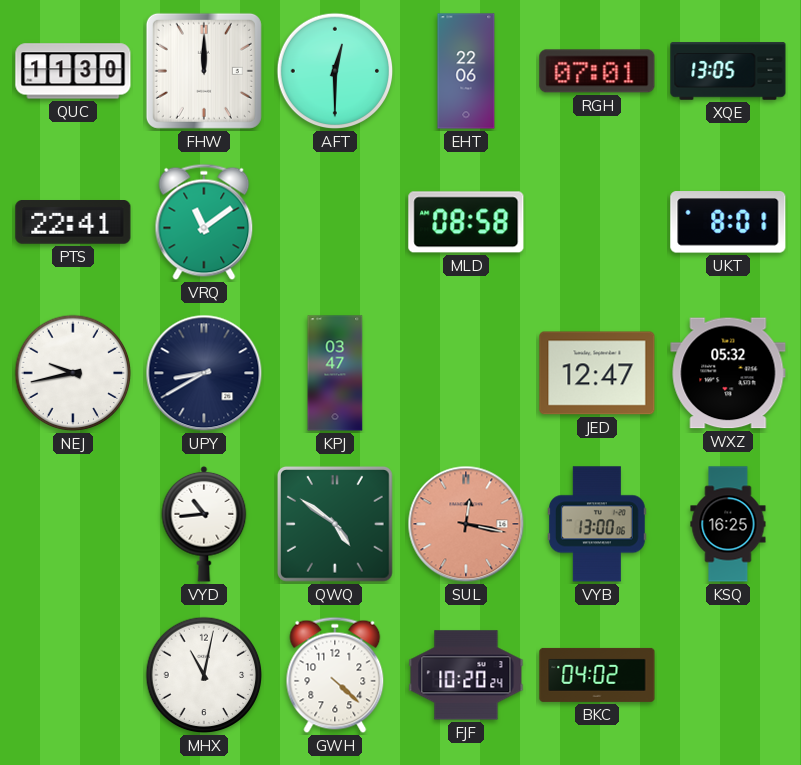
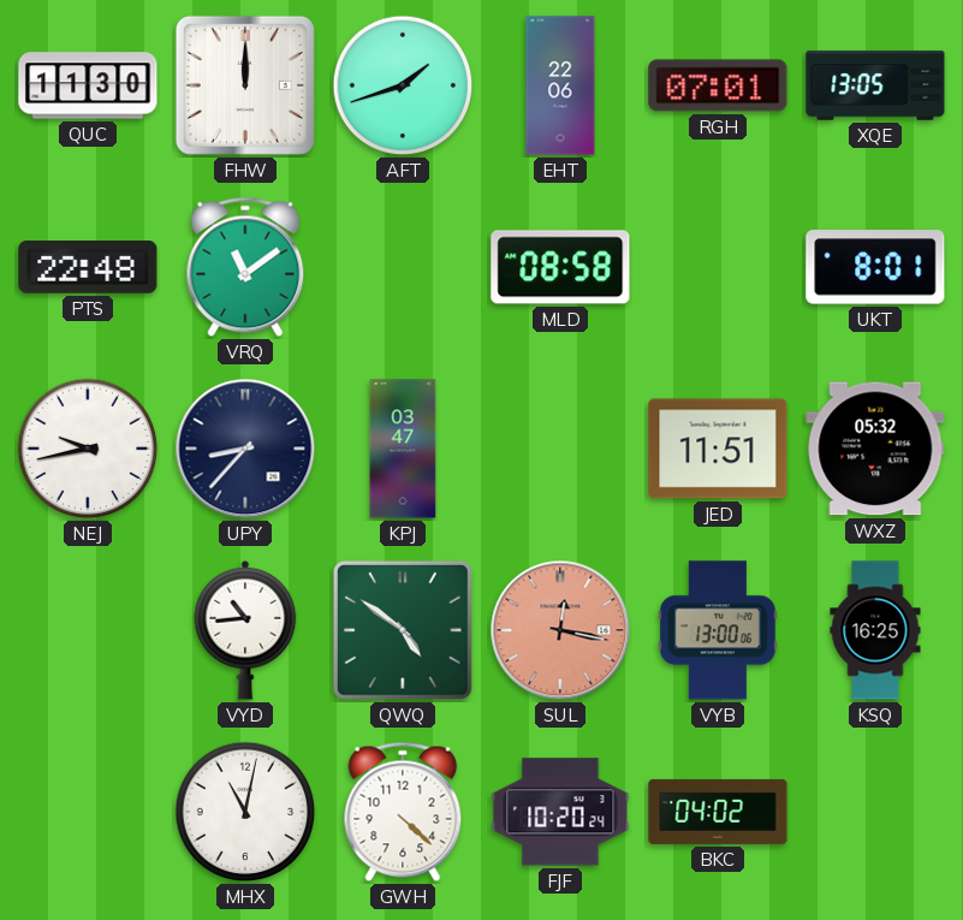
AFT: 12:30 -> 1:42 (403, 85)
PTS: 22:41 -> 22:48 (88, 268)
UPY: 8:40 -> 8:37 (245, 449)
JED: 12:47 -> 11:51 (718, 449)
